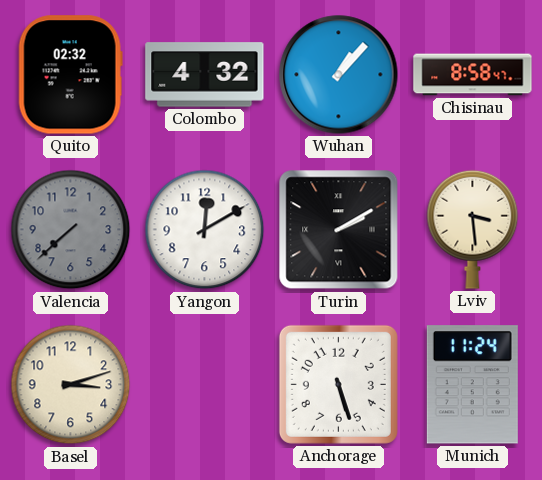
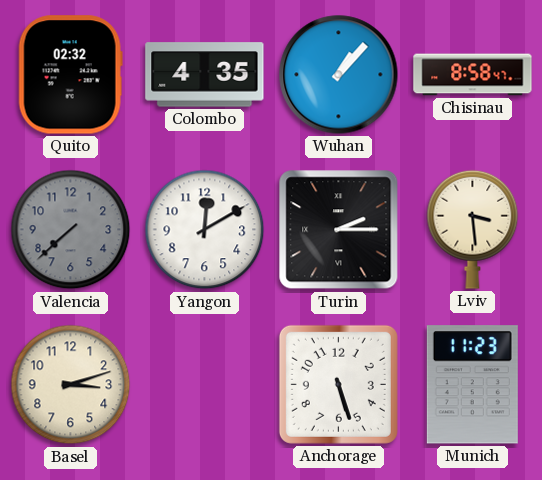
Colombo: 4:32 -> 4:35 (205, 75)
Turin: 2:10 -> 2:15 (339, 230)
Munich: 11:24 -> 11:23 (472, 385)
